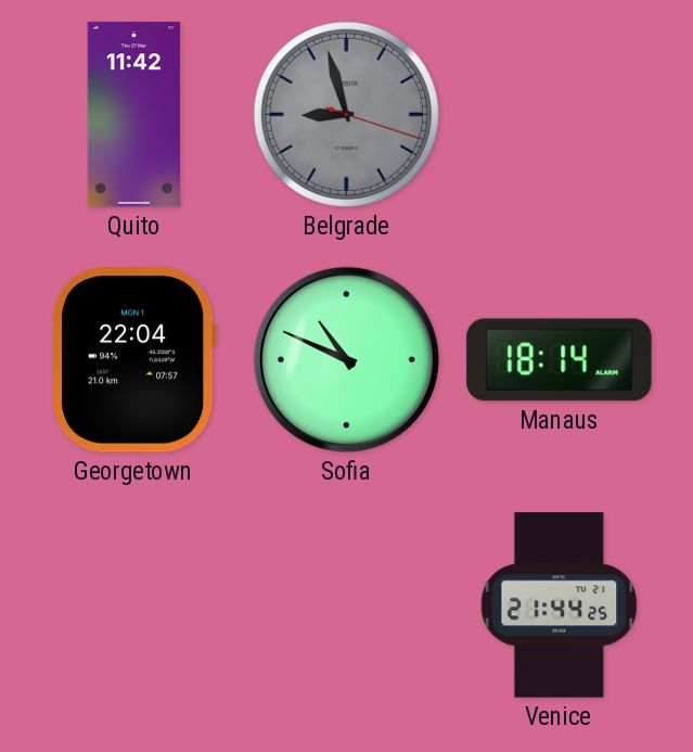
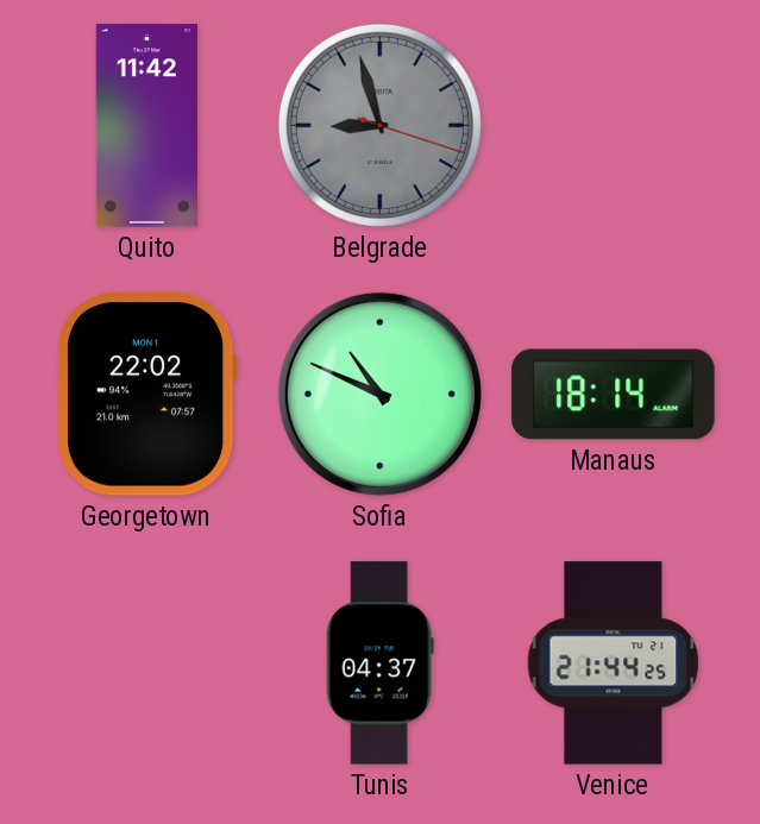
Georgetown: 22:04 -> 22:02 (146, 395)
Tunis: none -> 04:37 (379, 663)
